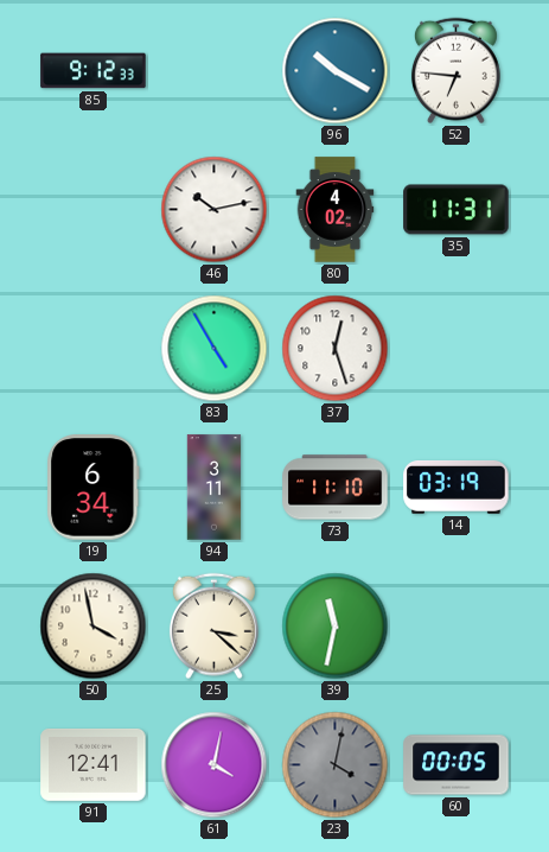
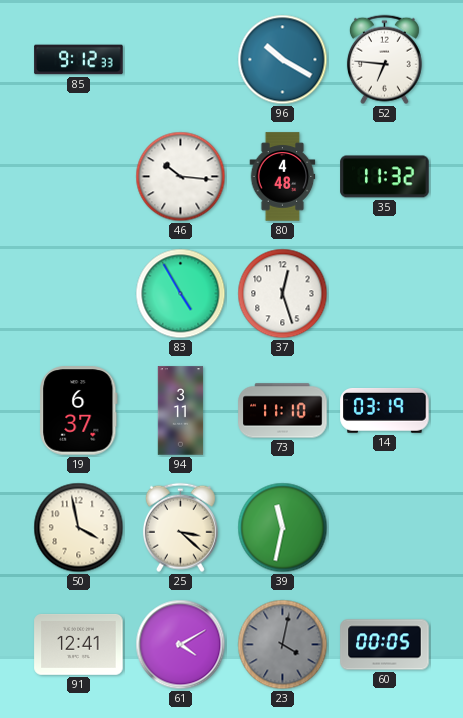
46: 10:13 -> 10:16 (181, 177)
80: 4:02 -> 4:48 (283, 177)
35: 11:31 -> 11:32 (385, 177)
19: 6:34 -> 6:37 (79, 411)
61: 4:02 -> 4:10 (181, 645)
